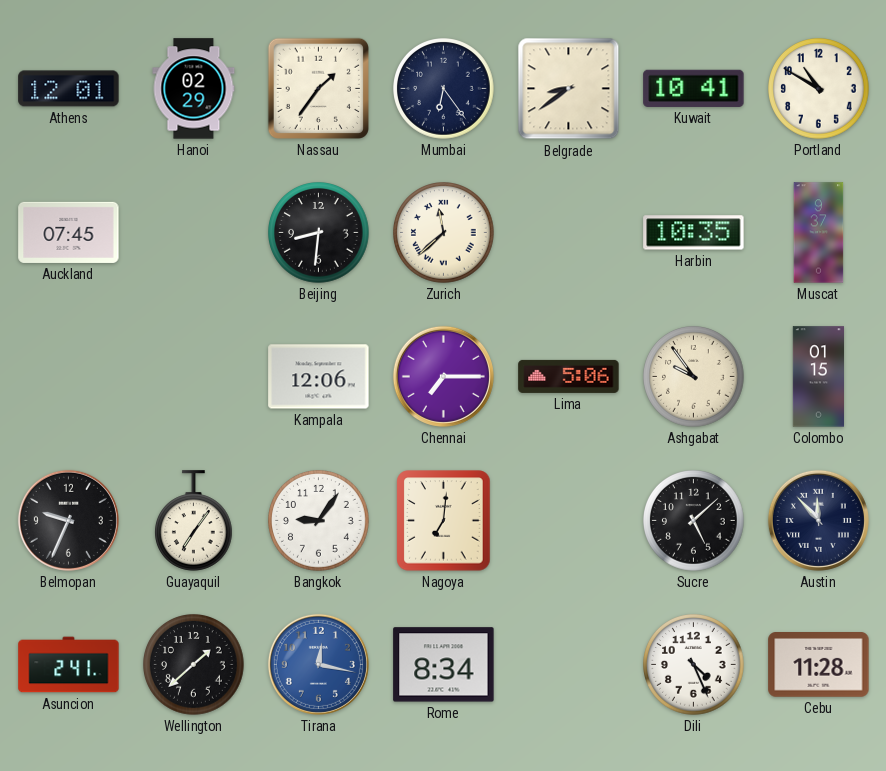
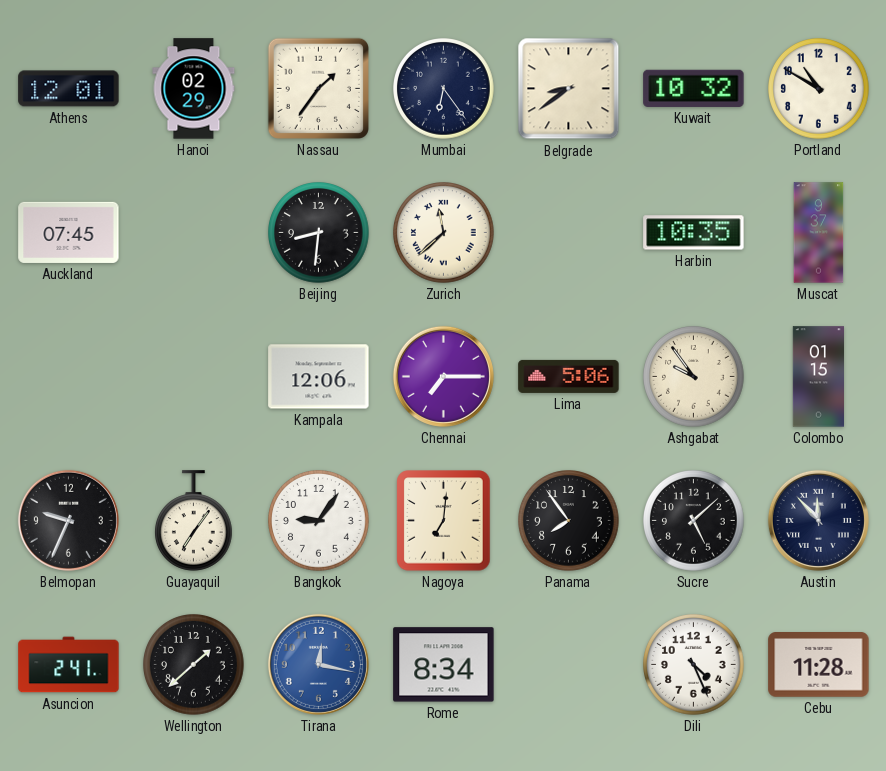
Kuwait: 10:41 -> 10:32 (694, 88)
Panama: none -> 7:54 (569, 521)
